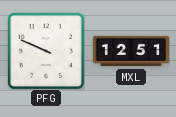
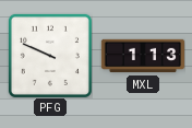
MXL: 12:51 -> 1:13 (143, 56)
